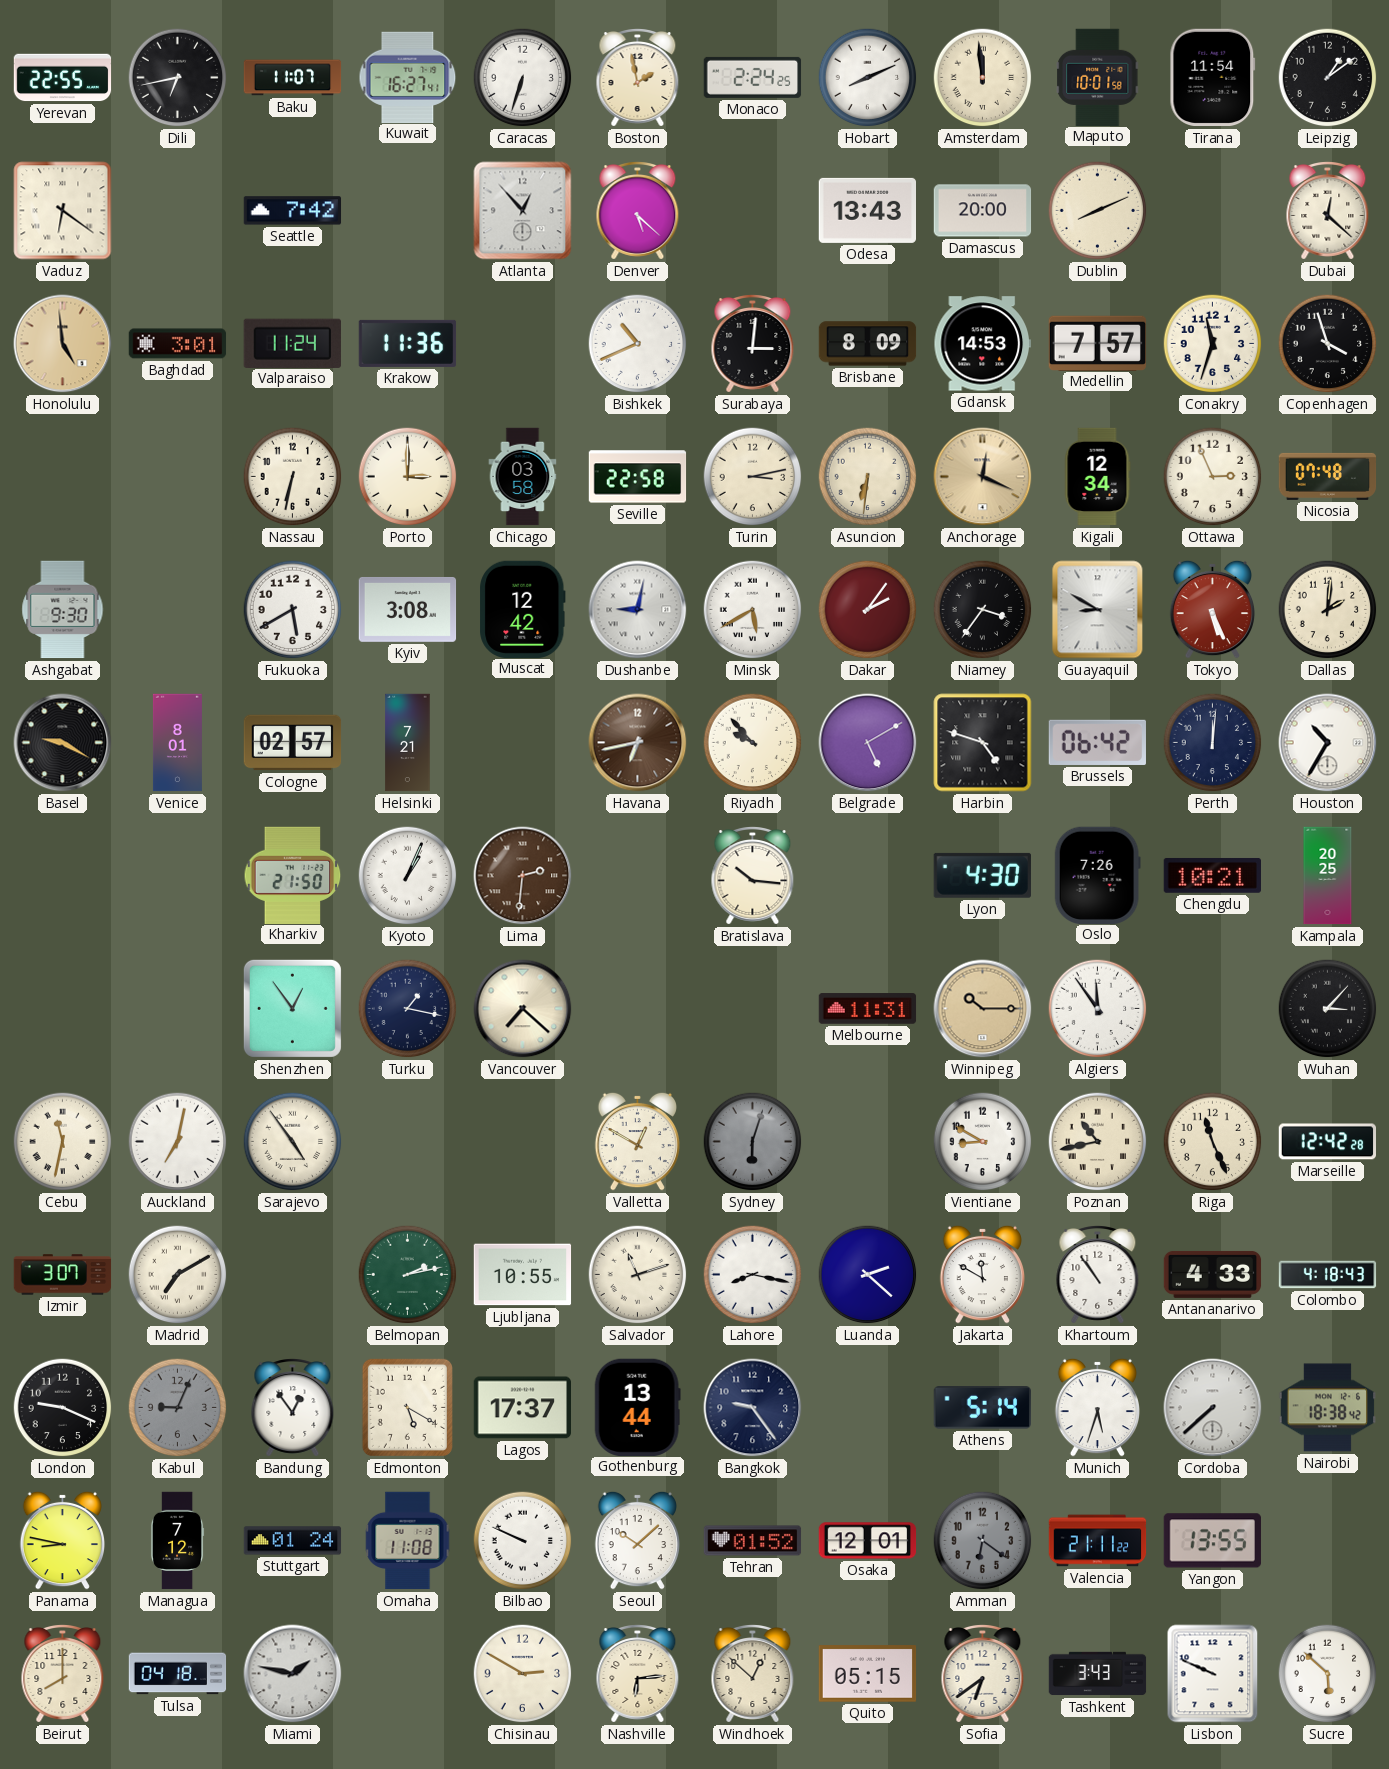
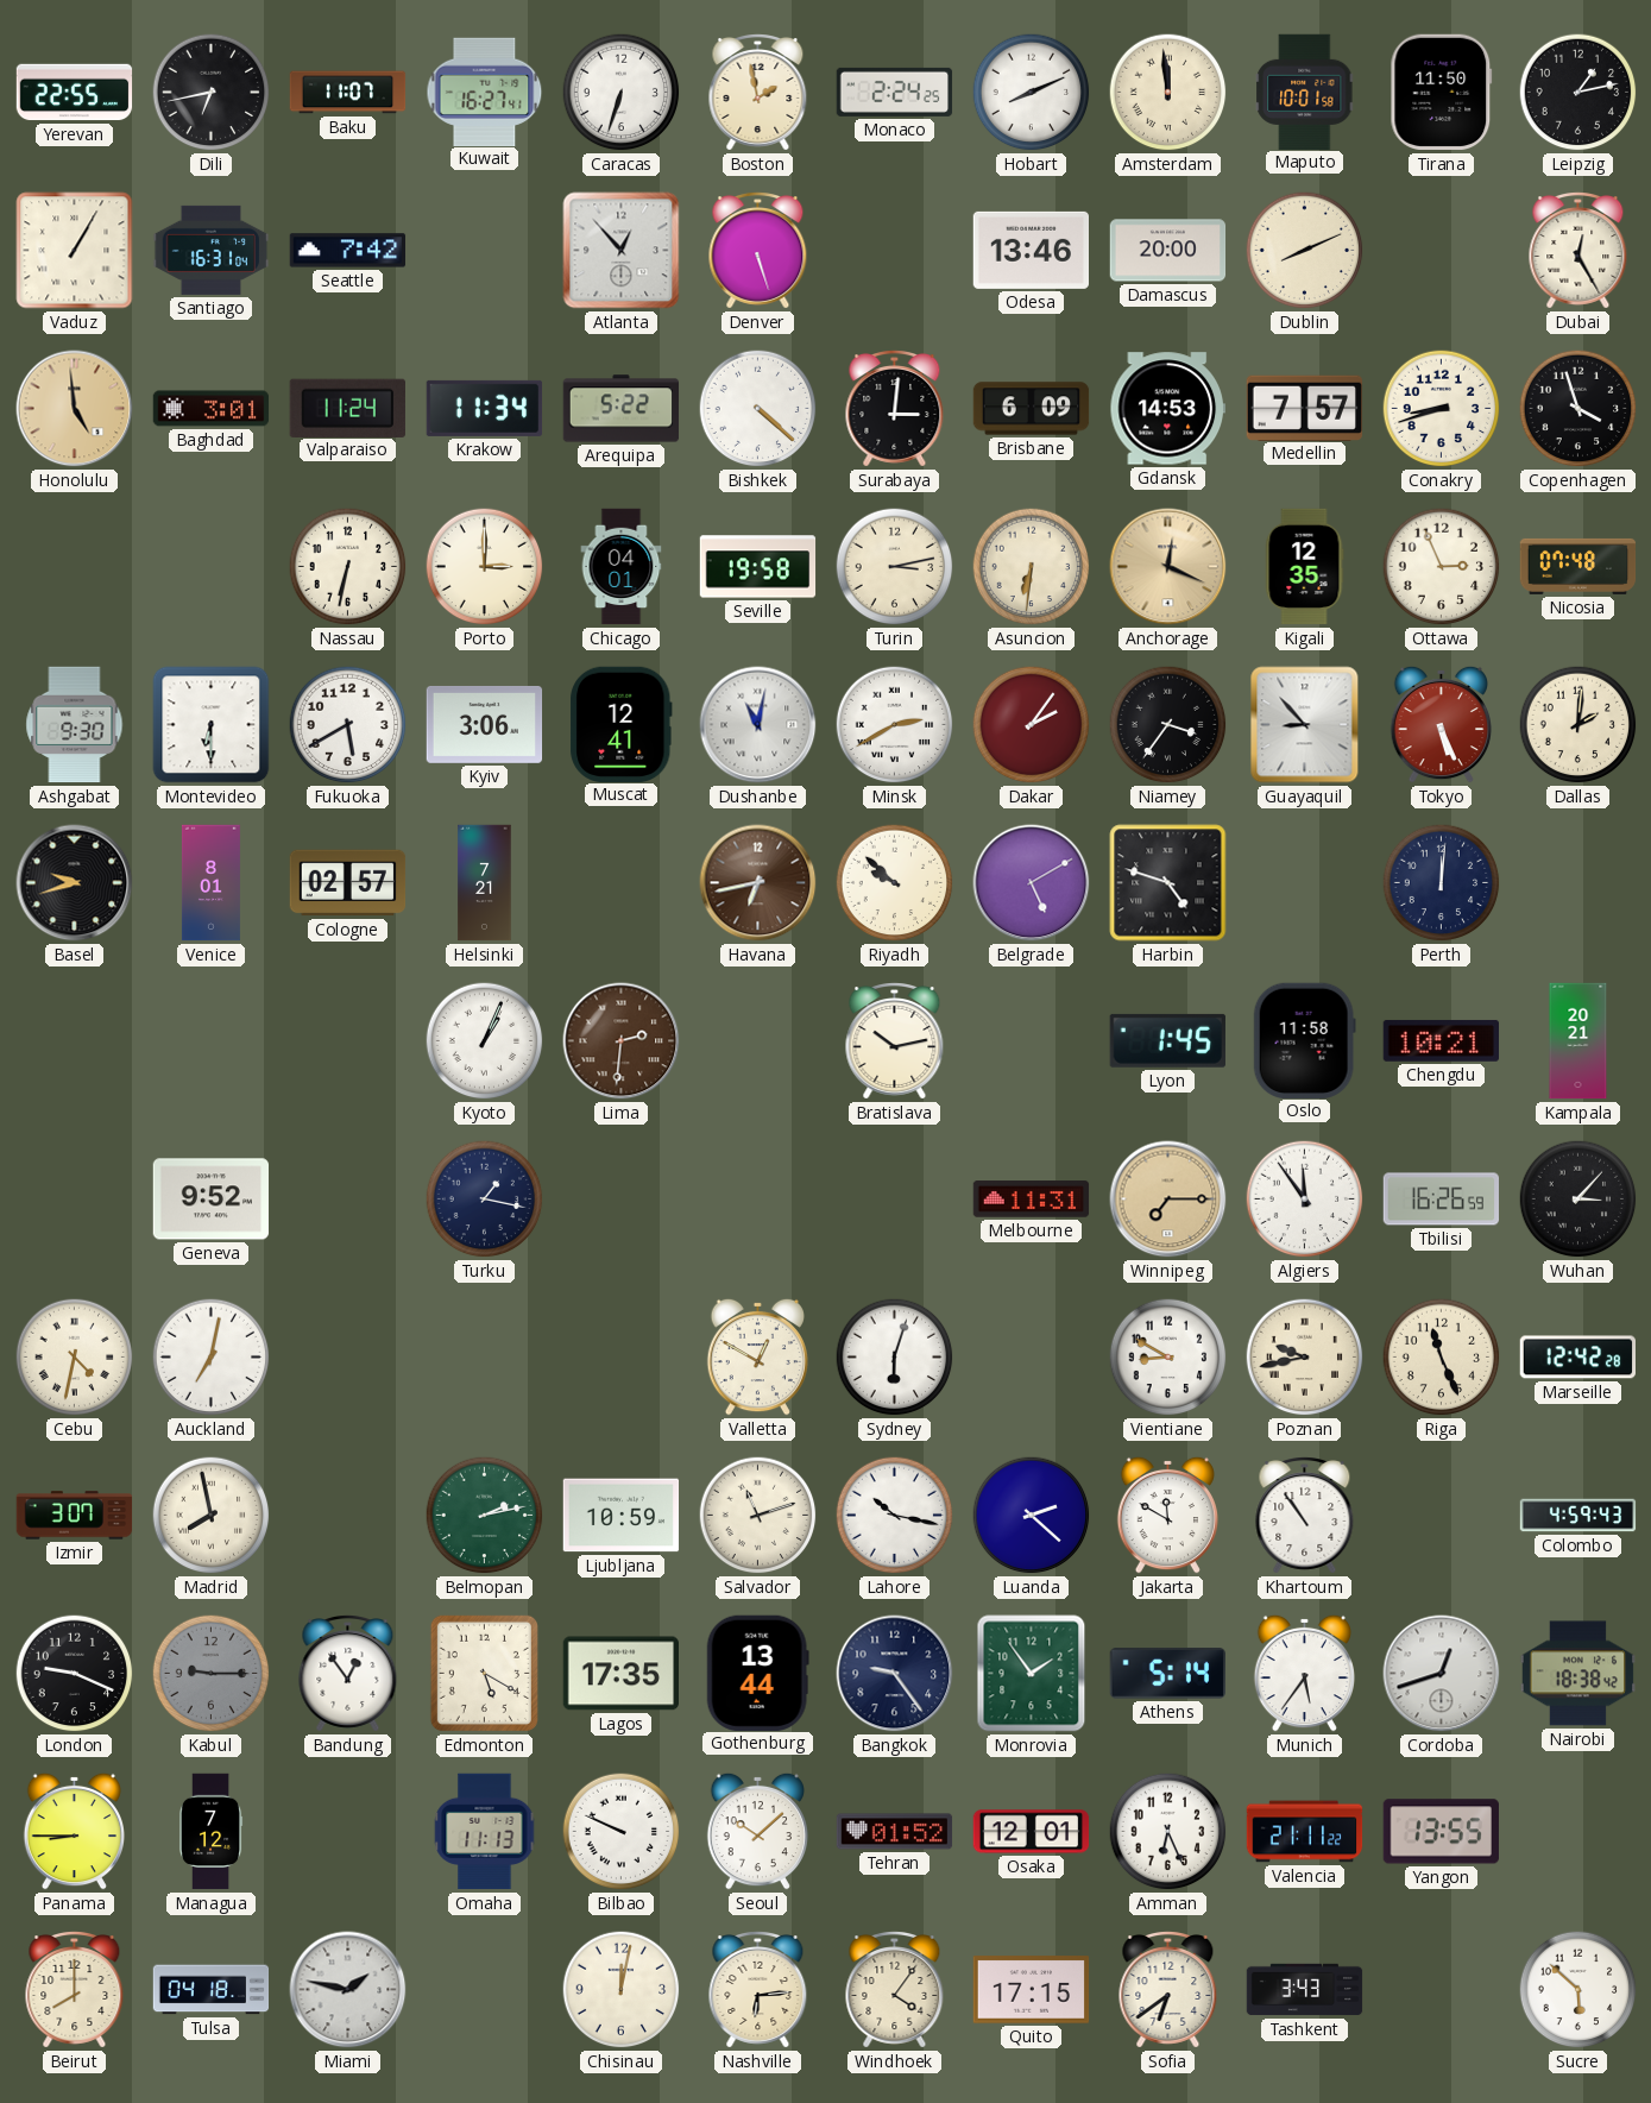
Tirana: 11:54 -> 11:50 (1442, 93)
Leipzig: 1:09 -> 1:13 (1578, 93)
Vaduz: 6:21 -> 1:05 (75, 251)
Santiago: none -> 16:31 (212, 250)
Denver: 5:22 -> 5:27 (758, 251)
Odesa: 13:43 -> 13:46 (1031, 250)
Dubai: 12:22 -> 12:25 (1578, 251)
Krakow: 11:36 -> 11:34 (485, 408)
Arequipa: none -> 5:22 (622, 409)
Bishkek: 10:41 -> 4:22 (758, 409)
Brisbane: 8:09 -> 6:09 (1032, 409)
Conakry: 11:33 -> 8:42 (1442, 409)
Chicago: 03:58 -> 04:01 (622, 567)
Seville: 22:58 -> 19:58 (758, 567)
Kigali: 12:34 -> 12:35 (1304, 567)
Montevideo: none -> 6:30 (212, 725)
Kyiv: 3:08 -> 3:06 (485, 724)
Muscat: 12:42 -> 12:41 (622, 724)
Dushanbe: 9:02 -> 11:02 (758, 725)
Minsk: 5:40 -> 2:40 (895, 725)
Guayaquil: 8:50 -> 8:53 (1305, 725)
Basel: 9:20 -> 9:42 (75, 883)
Riyadh: 9:53 -> 9:52 (895, 883)
Brussels: 06:42 -> none (1097, 742)
Houston: 10:35 -> none (1328, 743)
Kharkiv: 21:50 -> none (293, 875)
Bratislava: 10:16 -> 10:13 (895, 1041)
Lyon: 4:30 -> 1:45 (1167, 1040)
Oslo: 7:26 -> 11:58 (1304, 1040)
Kampala: 20:25 -> 20:21 (1578, 1041)
Geneva: none -> 9:52 (212, 1200)
Shenzhen: 12:54 -> none (292, 1008)
Vancouver: 7:22 -> none (523, 1009)
Winnipeg: 10:15 -> 7:15 (1168, 1200)
Tbilisi: none -> 16:26 (1442, 1200)
Cebu: 11:32 -> 4:32 (75, 1358)
Sarajevo: 4:54 -> none (293, 1142)
Sydney dial: grey -> white (895, 1358)
Poznan: 10:43 -> 9:43 (1305, 1358)
Madrid: 7:10 -> 7:58 (212, 1516)
Ljubljana: 10:55 -> 10:59 (622, 1516)
Lahore: 8:17 -> 10:17 (895, 1516)
Antananarivo: 4:33 -> none (1213, 1274)
Colombo: 4:18 -> 4:59 (1578, 1516)
Kabul: 9:04 -> 9:15 (212, 1674)
Lagos: 17:37 -> 17:35 (620, 1674)
Monrovia: none -> 1:54 (1032, 1674)
Munich: 5:33 -> 5:36 (1304, 1673)
Cordoba: 7:38 -> 12:42 (1442, 1674)
Panama: 8:47 -> 8:45 (74, 1831)
Stuttgart: 01:24 -> none (293, 1541)
Omaha: 11:08 -> 11:13 (485, 1832)
Amman: 6:21 -> 6:26 (1168, 1832)
Amman dial: grey -> white (1168, 1832)
Chisinau: 2:50 -> 12:02 (622, 1990)
Windhoek: 12:52 -> 4:06 (895, 1990)
Quito: 05:15 -> 17:15 (1032, 1990)
Lisbon: 9:49 -> none (1213, 1674)
